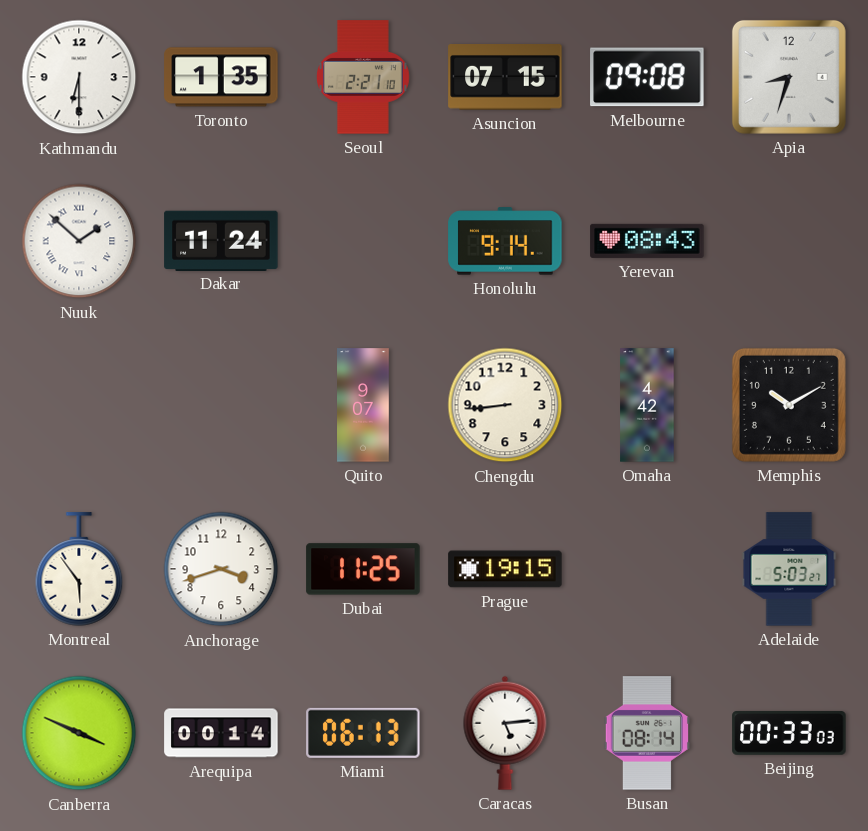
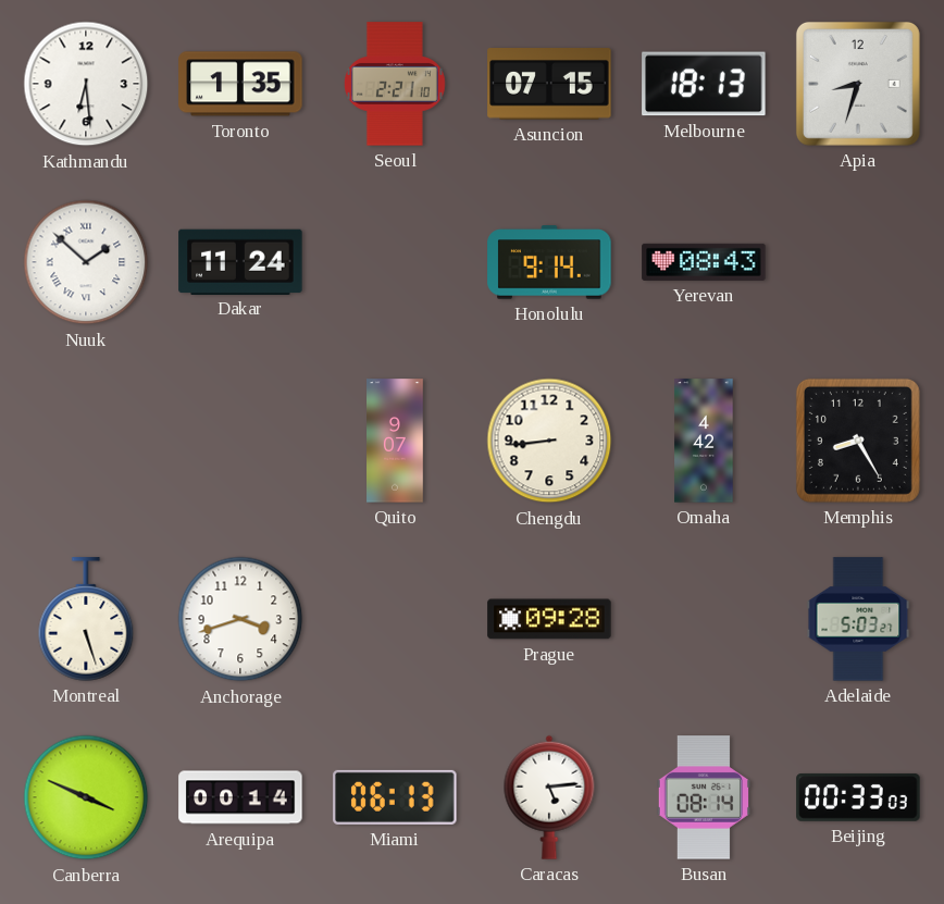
Kathmandu: 6:30 -> 6:29 (86, 84)
Melbourne: 09:08 -> 18:13 (704, 84)
Memphis: 10:10 -> 8:25 (858, 441)
Montreal: 5:54 -> 5:27 (86, 619)
Dubai: 11:25 -> none (363, 569)
Prague: 19:15 -> 09:28 (549, 619)
